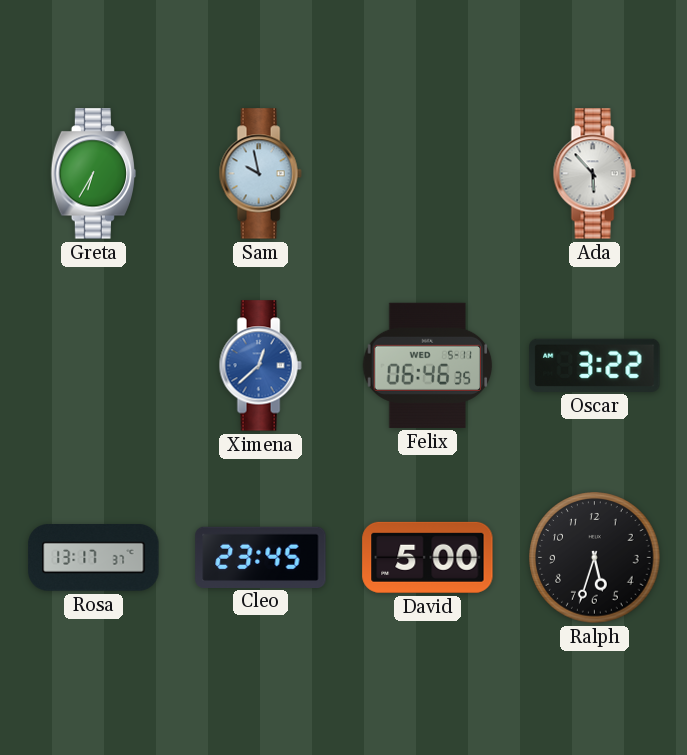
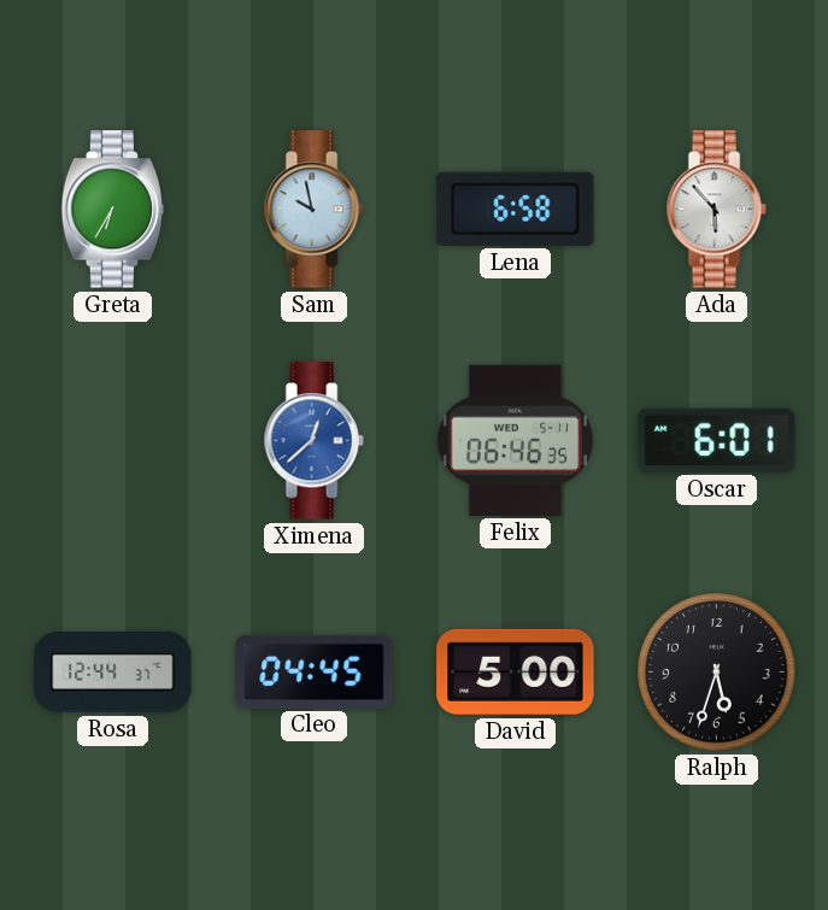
Lena: none -> 6:58 (516, 209)
Oscar: 3:22 -> 6:01 (717, 440)
Rosa: 13:17 -> 12:44 (113, 673)
Cleo: 23:45 -> 04:45 (315, 671)
